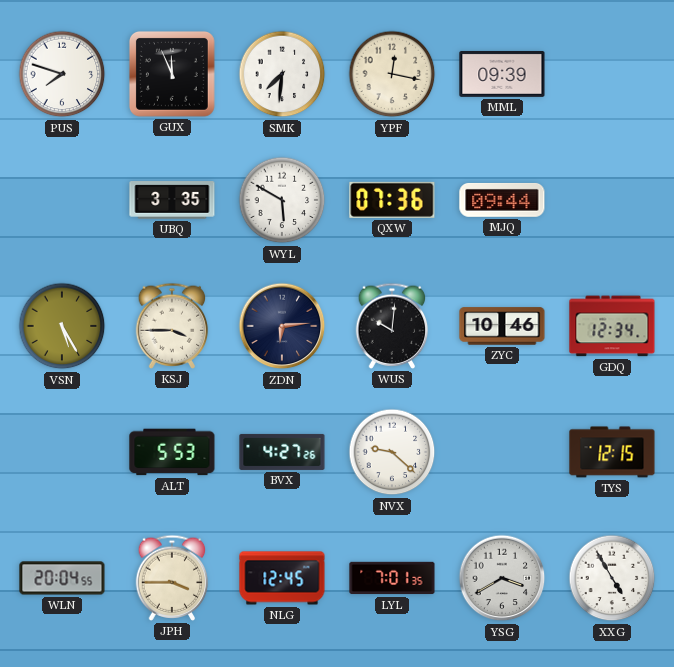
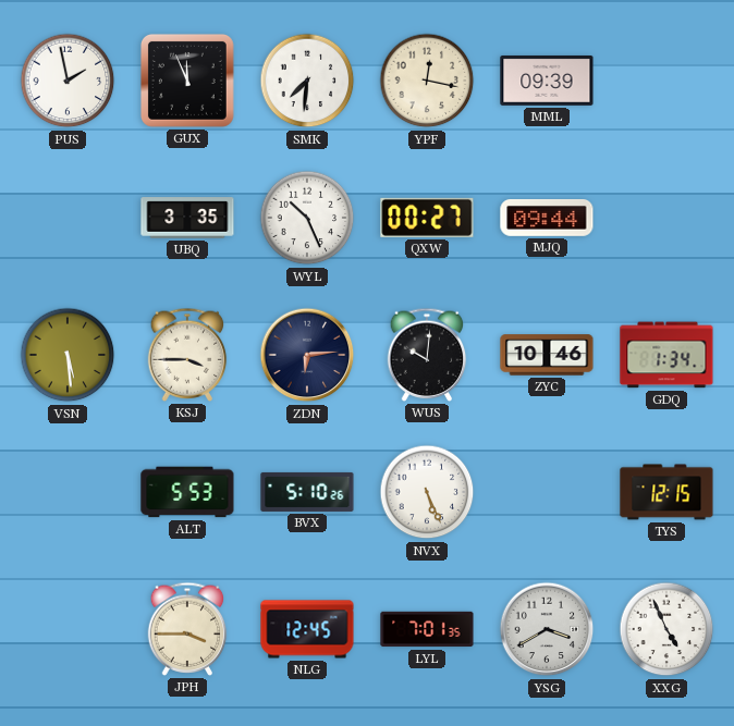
PUS: 7:48 -> 1:58 (68, 81)
WYL: 5:50 -> 10:26 (307, 218)
QXW: 07:36 -> 00:27 (427, 218)
VSN: 5:25 -> 5:29 (68, 355)
GDQ: 12:34 -> 1:34 (666, 355)
BVX: 4:27 -> 5:10 (307, 492)
NVX: 9:22 -> 5:26 (427, 492)
WLN: 20:04 -> none (62, 578)
XXG: 4:55 -> 4:56 (666, 629)
